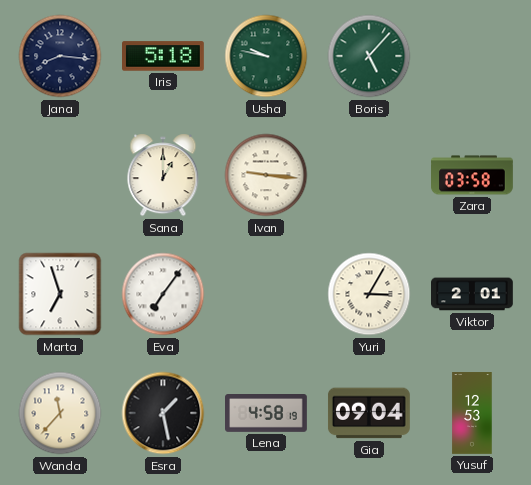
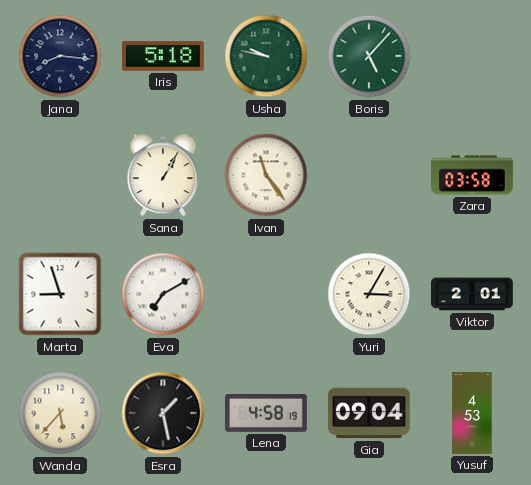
Sana: 1:00 -> 1:05 (163, 175)
Ivan: 9:16 -> 11:24 (266, 175)
Marta: 6:57 -> 8:57 (60, 294)
Eva: 7:06 -> 7:10 (163, 294)
Wanda: 11:37 -> 5:37 (60, 413)
Yusuf: 12:53 -> 4:53 (472, 413)
